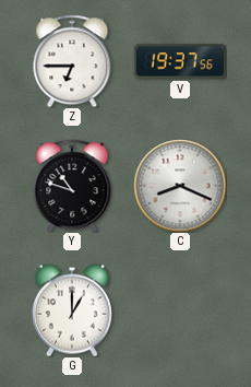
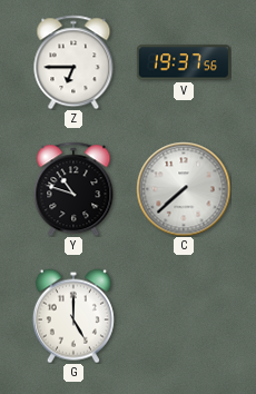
C: 8:19 -> 7:38 (184, 189)
G: 1:00 -> 5:00 (73, 316)
